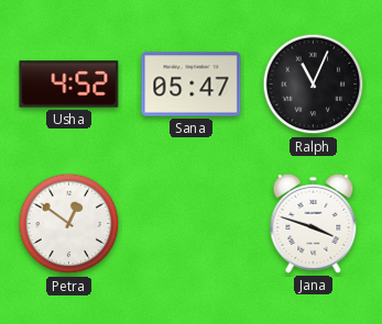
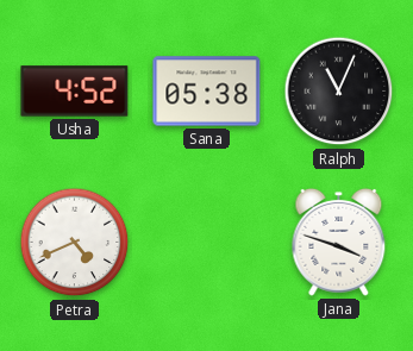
Sana: 05:47 -> 05:38 (207, 92)
Petra: 12:51 -> 4:41 (75, 243)
